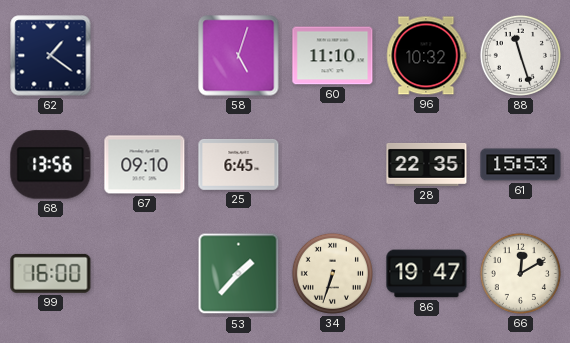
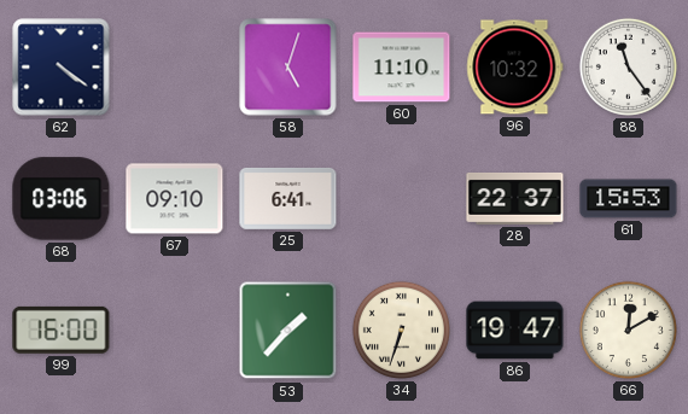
62: 1:21 -> 4:21 (62, 68)
88: 11:27 -> 11:24 (628, 66)
68: 13:56 -> 03:06 (62, 199)
25: 6:45 -> 6:41 (288, 198)
28: 22:35 -> 22:37 (515, 198)
